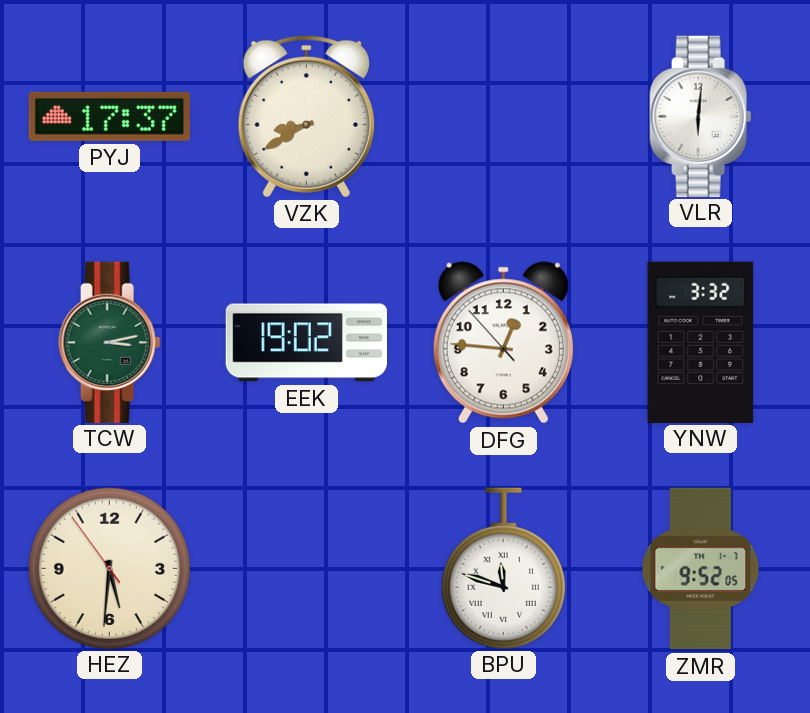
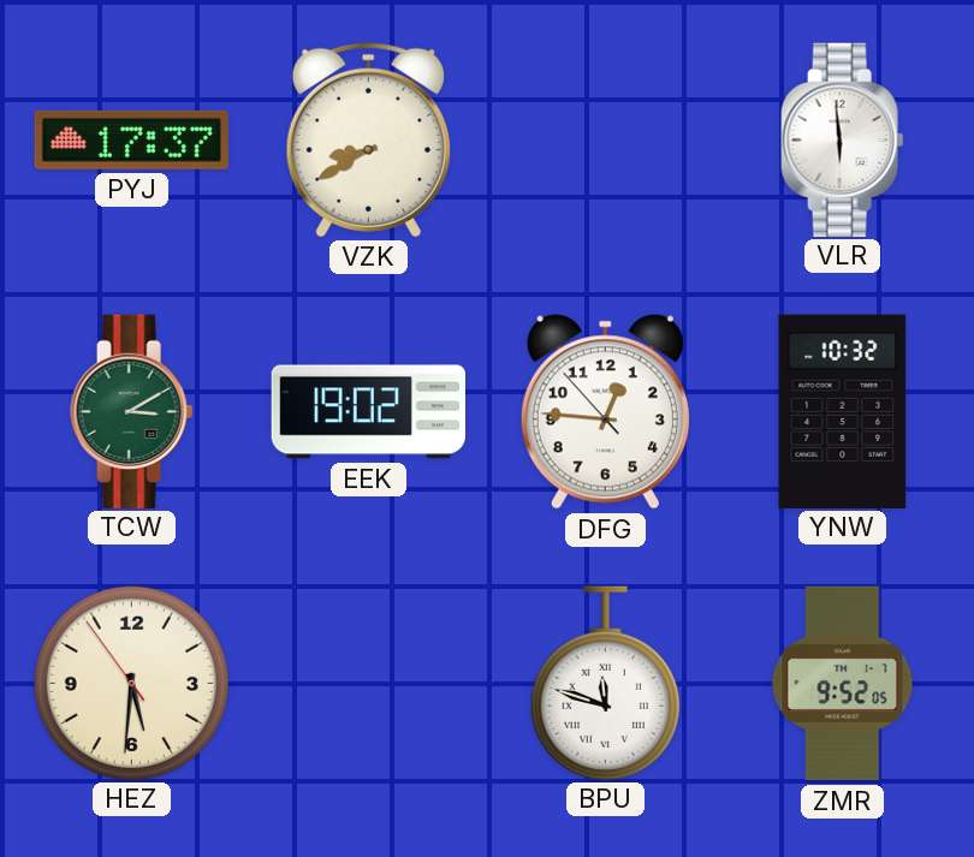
VLR: 6:01 -> 5:59 (843, 139)
TCW: 3:13 -> 3:10 (132, 411)
YNW: 3:32 -> 10:32 (843, 411)
